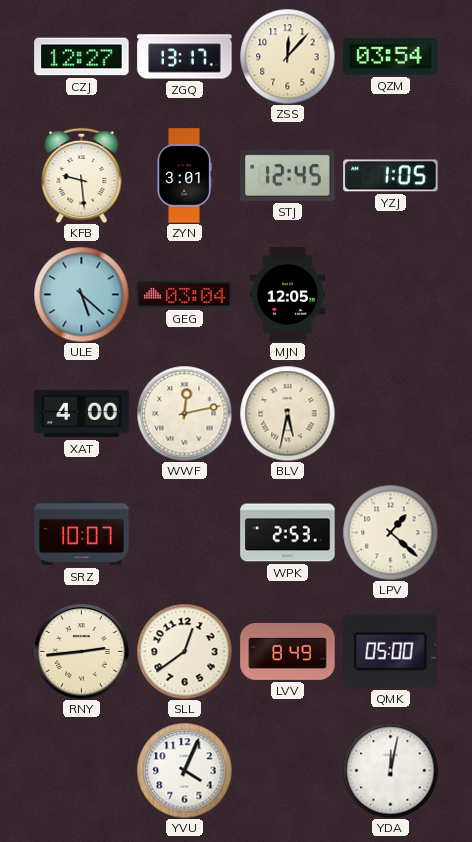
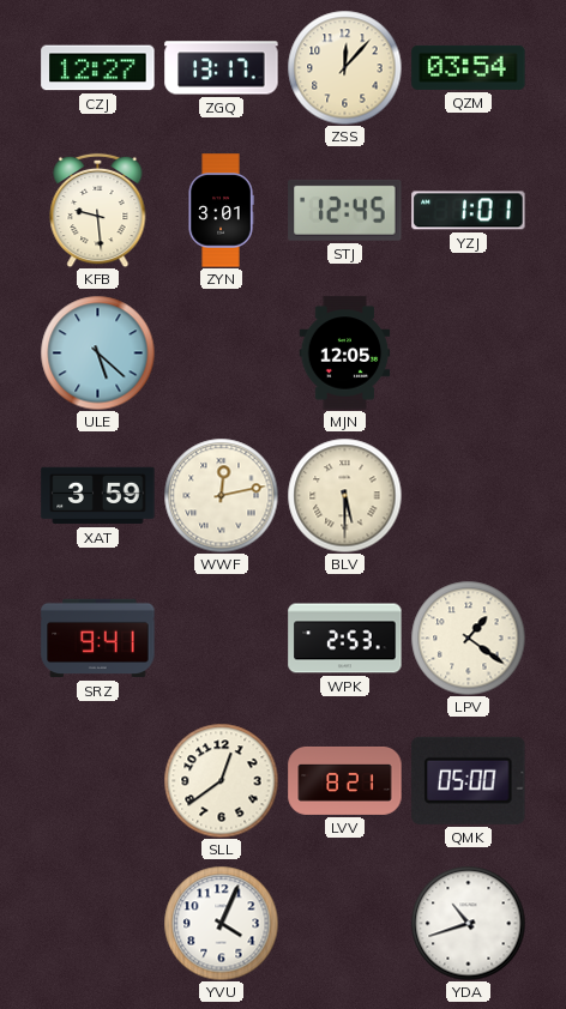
YZJ: 1:05 -> 1:01 (469, 211)
GEG: 03:04 -> none (185, 295)
XAT: 4:00 -> 3:59 (98, 496)
BLV: 5:32 -> 5:30 (344, 495)
SRZ: 10:07 -> 9:41 (98, 639)
LPV: 1:22 -> 1:21 (468, 638)
RNY: 2:44 -> none (82, 652)
LVV: 8:49 -> 8:21 (345, 780)
YDA: 12:02 -> 10:42 (468, 923)
